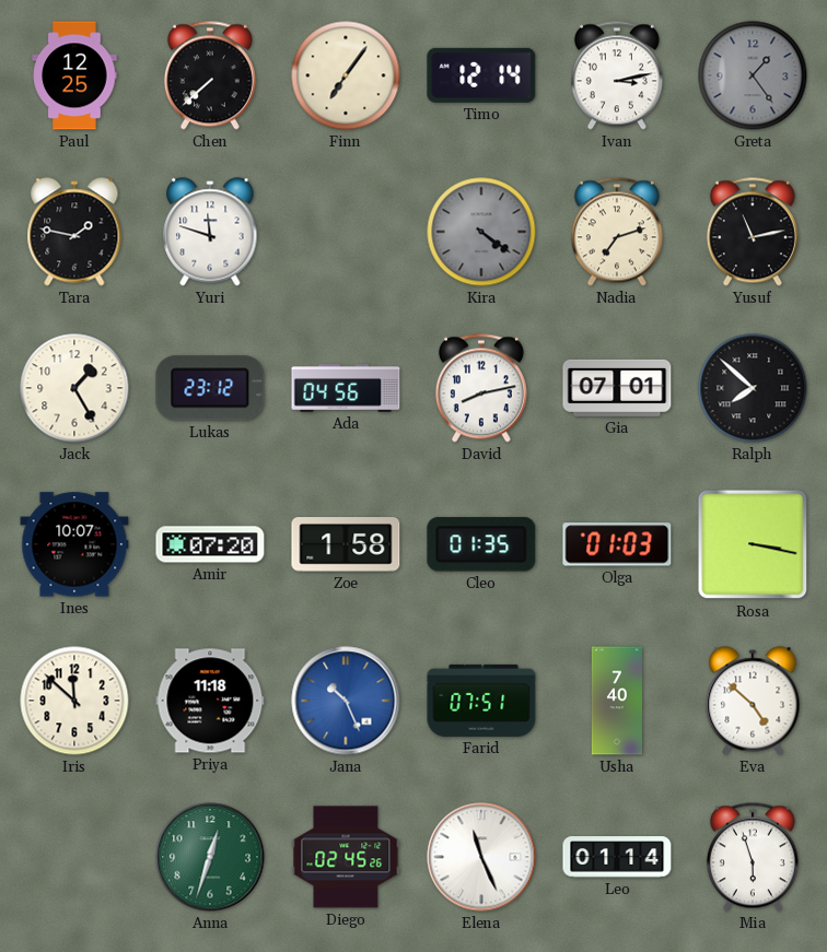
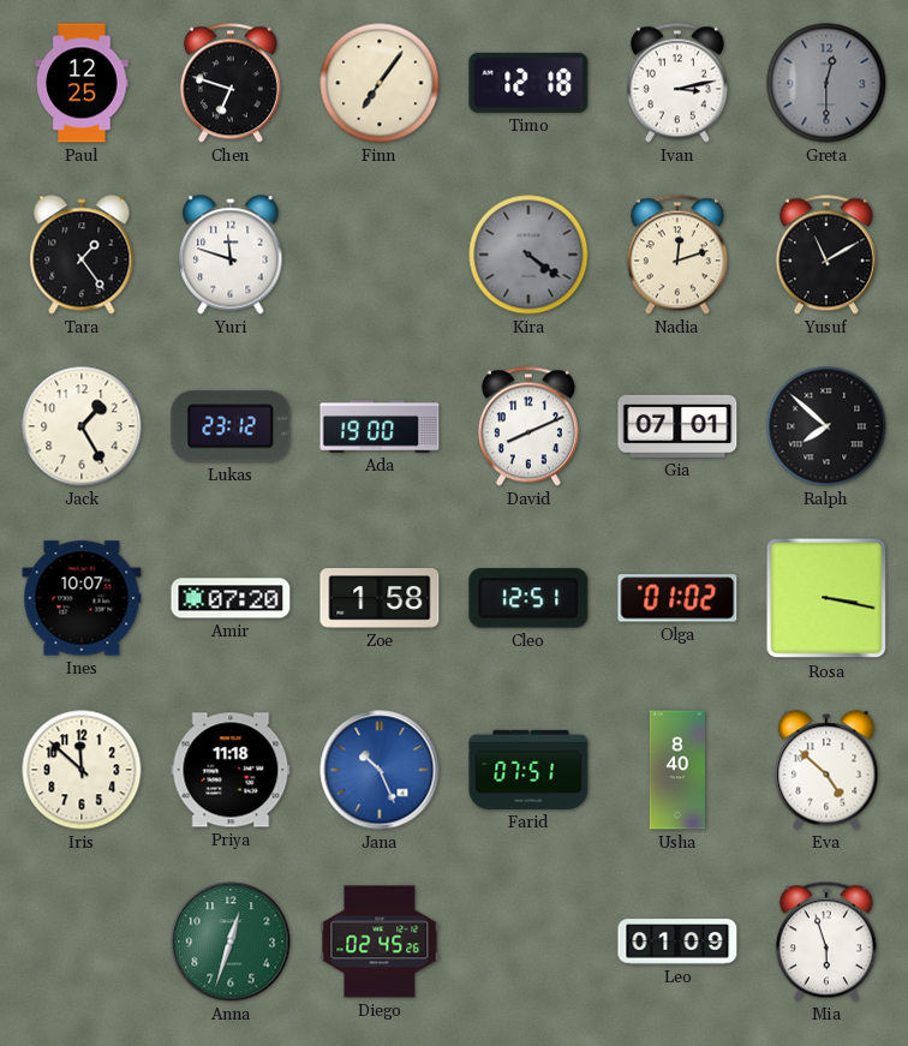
Chen: 7:38 -> 6:48 (231, 83)
Timo: 12:14 -> 12:18 (528, 83)
Greta: 1:24 -> 12:30 (826, 83)
Tara: 1:47 -> 1:24 (82, 255)
Nadia: 7:12 -> 12:12 (677, 255)
Yusuf: 11:13 -> 11:10 (826, 255)
Ada: 04:56 -> 19:00 (380, 426)
David: 8:13 -> 8:11 (528, 426)
Cleo: 01:35 -> 12:51 (528, 598)
Olga: 01:03 -> 01:02 (677, 598)
Usha: 7:40 -> 8:40 (676, 770)
Elena: 11:26 -> none (481, 857)
Leo: 01:14 -> 01:09 (677, 942)
